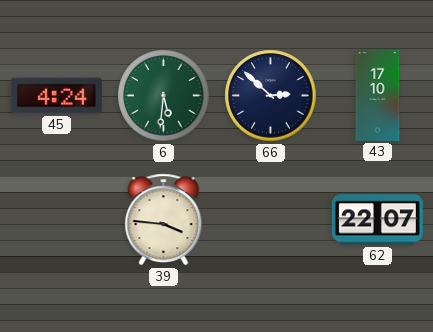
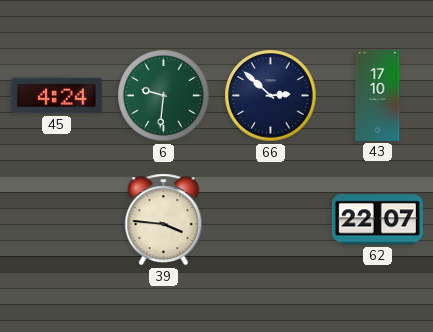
6: 5:31 -> 9:31 (164, 96)
